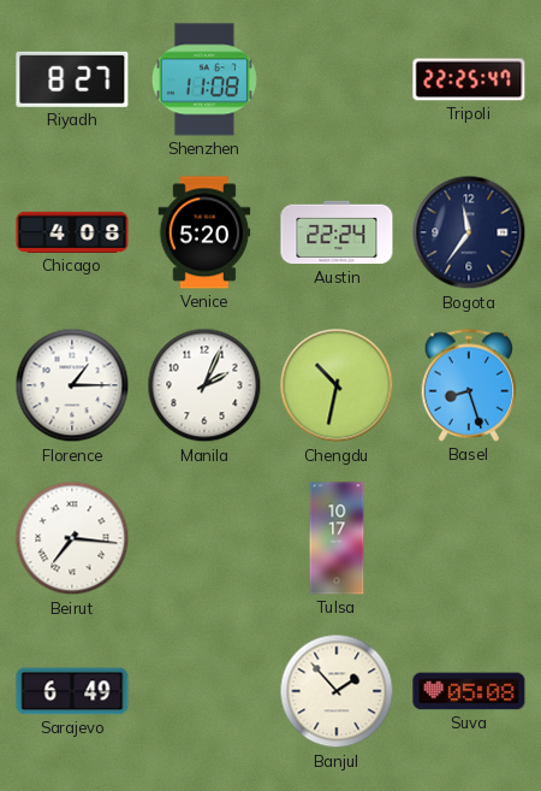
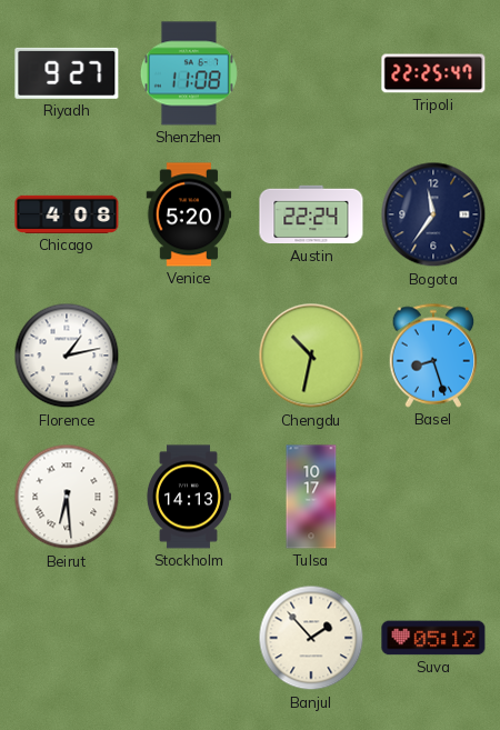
Riyadh: 8:27 -> 9:27 (67, 73)
Florence: 1:15 -> 1:13 (67, 356)
Manila: 2:04 -> none (204, 385)
Beirut: 7:16 -> 6:29 (67, 497)
Stockholm: none -> 14:13 (189, 497)
Sarajevo: 6:49 -> none (72, 691)
Suva: 05:08 -> 05:12 (433, 638)
